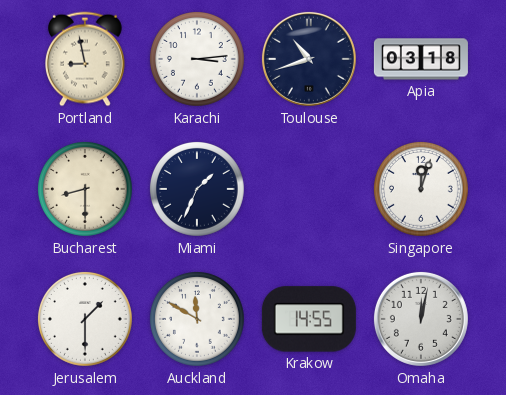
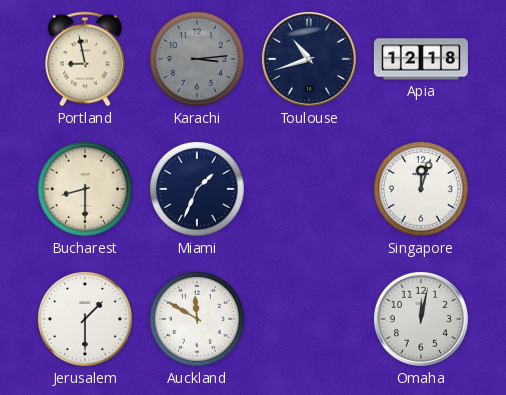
Karachi dial: white -> grey (198, 60)
Apia: 03:18 -> 12:18 (421, 59)
Krakow: 14:55 -> none (309, 319)
